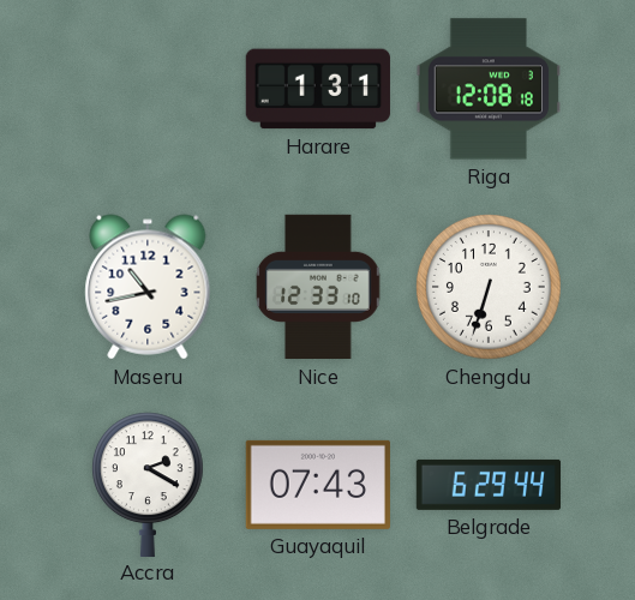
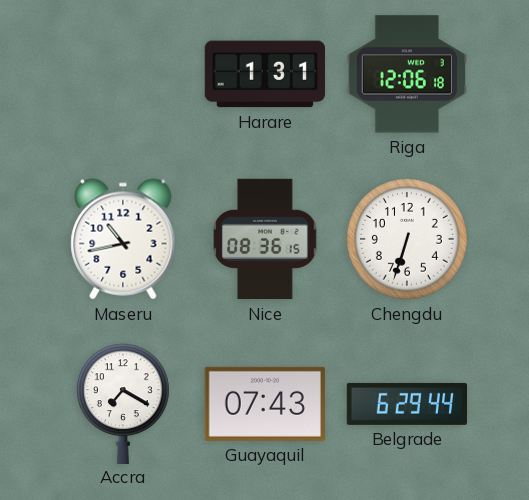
Riga: 12:08 -> 12:06 (406, 74)
Nice: 12:33 -> 08:36 (265, 239)
Accra: 2:20 -> 7:20 (123, 403)
